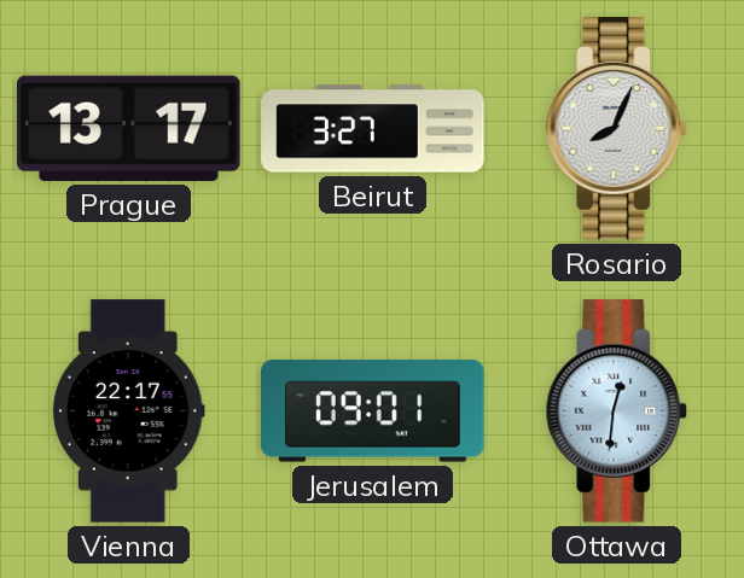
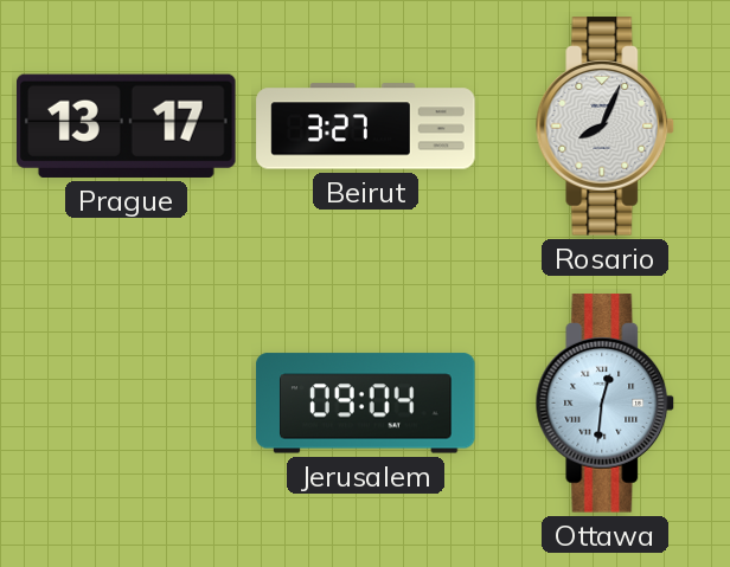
Vienna: 22:17 -> none (128, 411)
Jerusalem: 09:01 -> 09:04 (366, 404)
